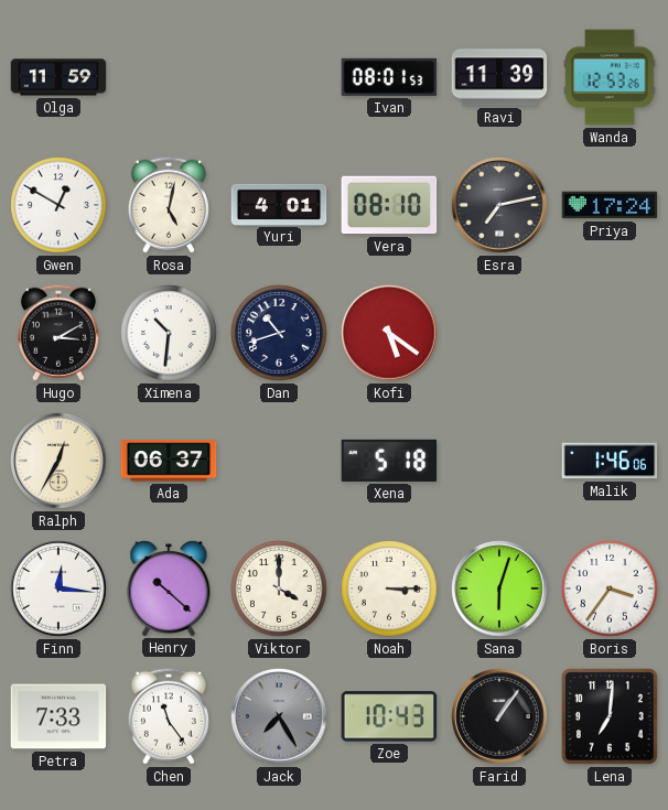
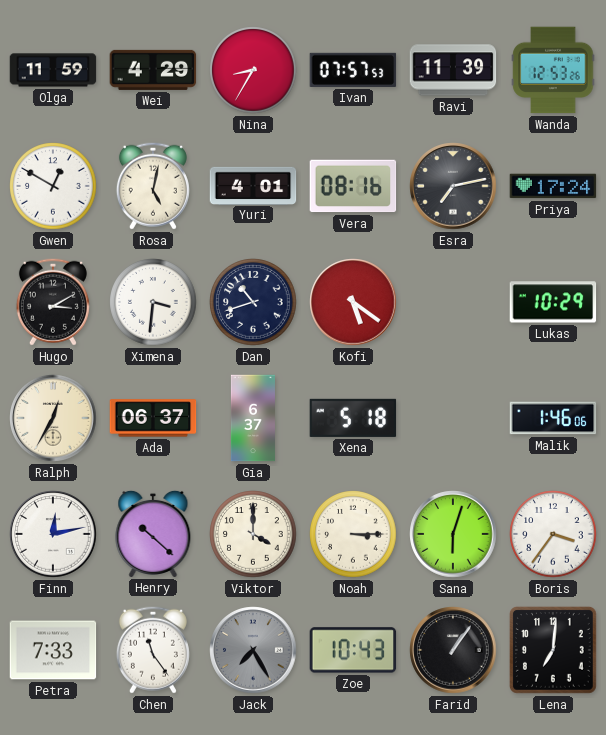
Wei: none -> 4:29 (153, 70)
Nina: none -> 8:35 (253, 70)
Ivan: 08:01 -> 07:57 (353, 70)
Vera: 08:10 -> 08:16 (353, 186)
Ximena: 10:31 -> 3:31 (153, 302)
Lukas: none -> 10:29 (553, 302)
Gia: none -> 6:37 (253, 418)
Finn: 12:16 -> 12:13 (53, 534)
